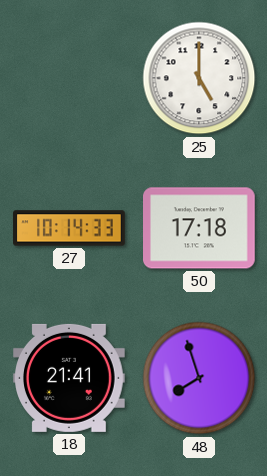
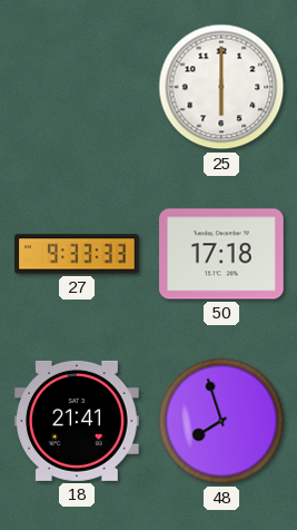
25: 5:00 -> 6:00 (221, 87)
27: 10:14 -> 9:33 (77, 254)
